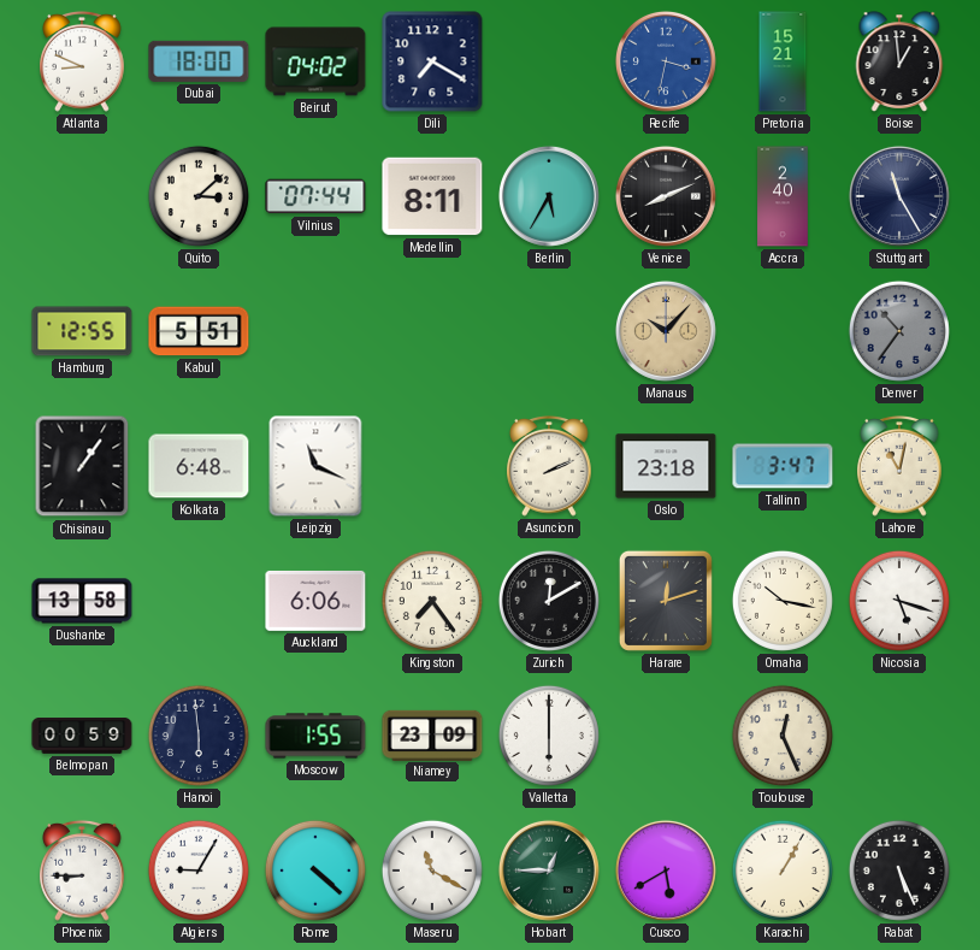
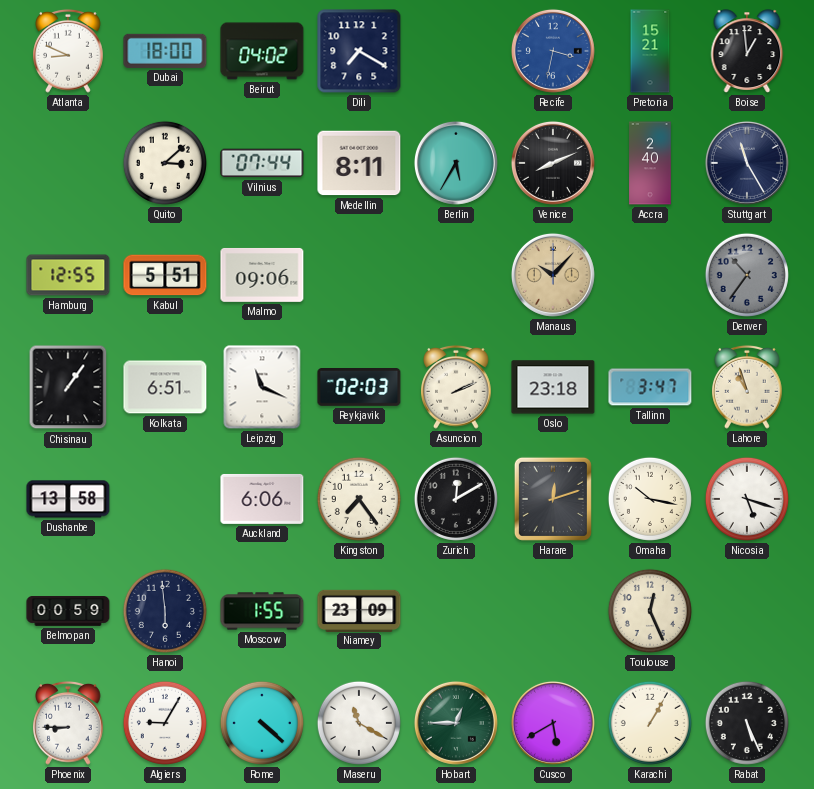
Malmo: none -> 09:06 (262, 275)
Kolkata: 6:48 -> 6:51 (165, 387)
Reykjavik: none -> 02:03 (359, 388)
Lahore: 11:02 -> 10:57 (747, 387)
Valletta: 6:00 -> none (549, 736)
